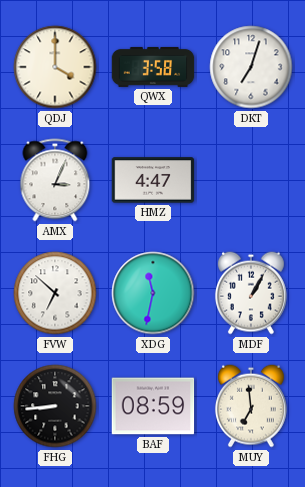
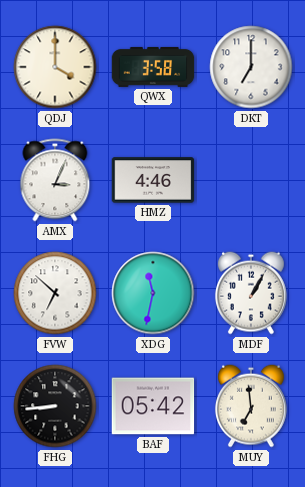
DKT: 7:03 -> 7:00 (251, 67)
HMZ: 4:47 -> 4:46 (153, 180)
BAF: 08:59 -> 05:42 (153, 406)
